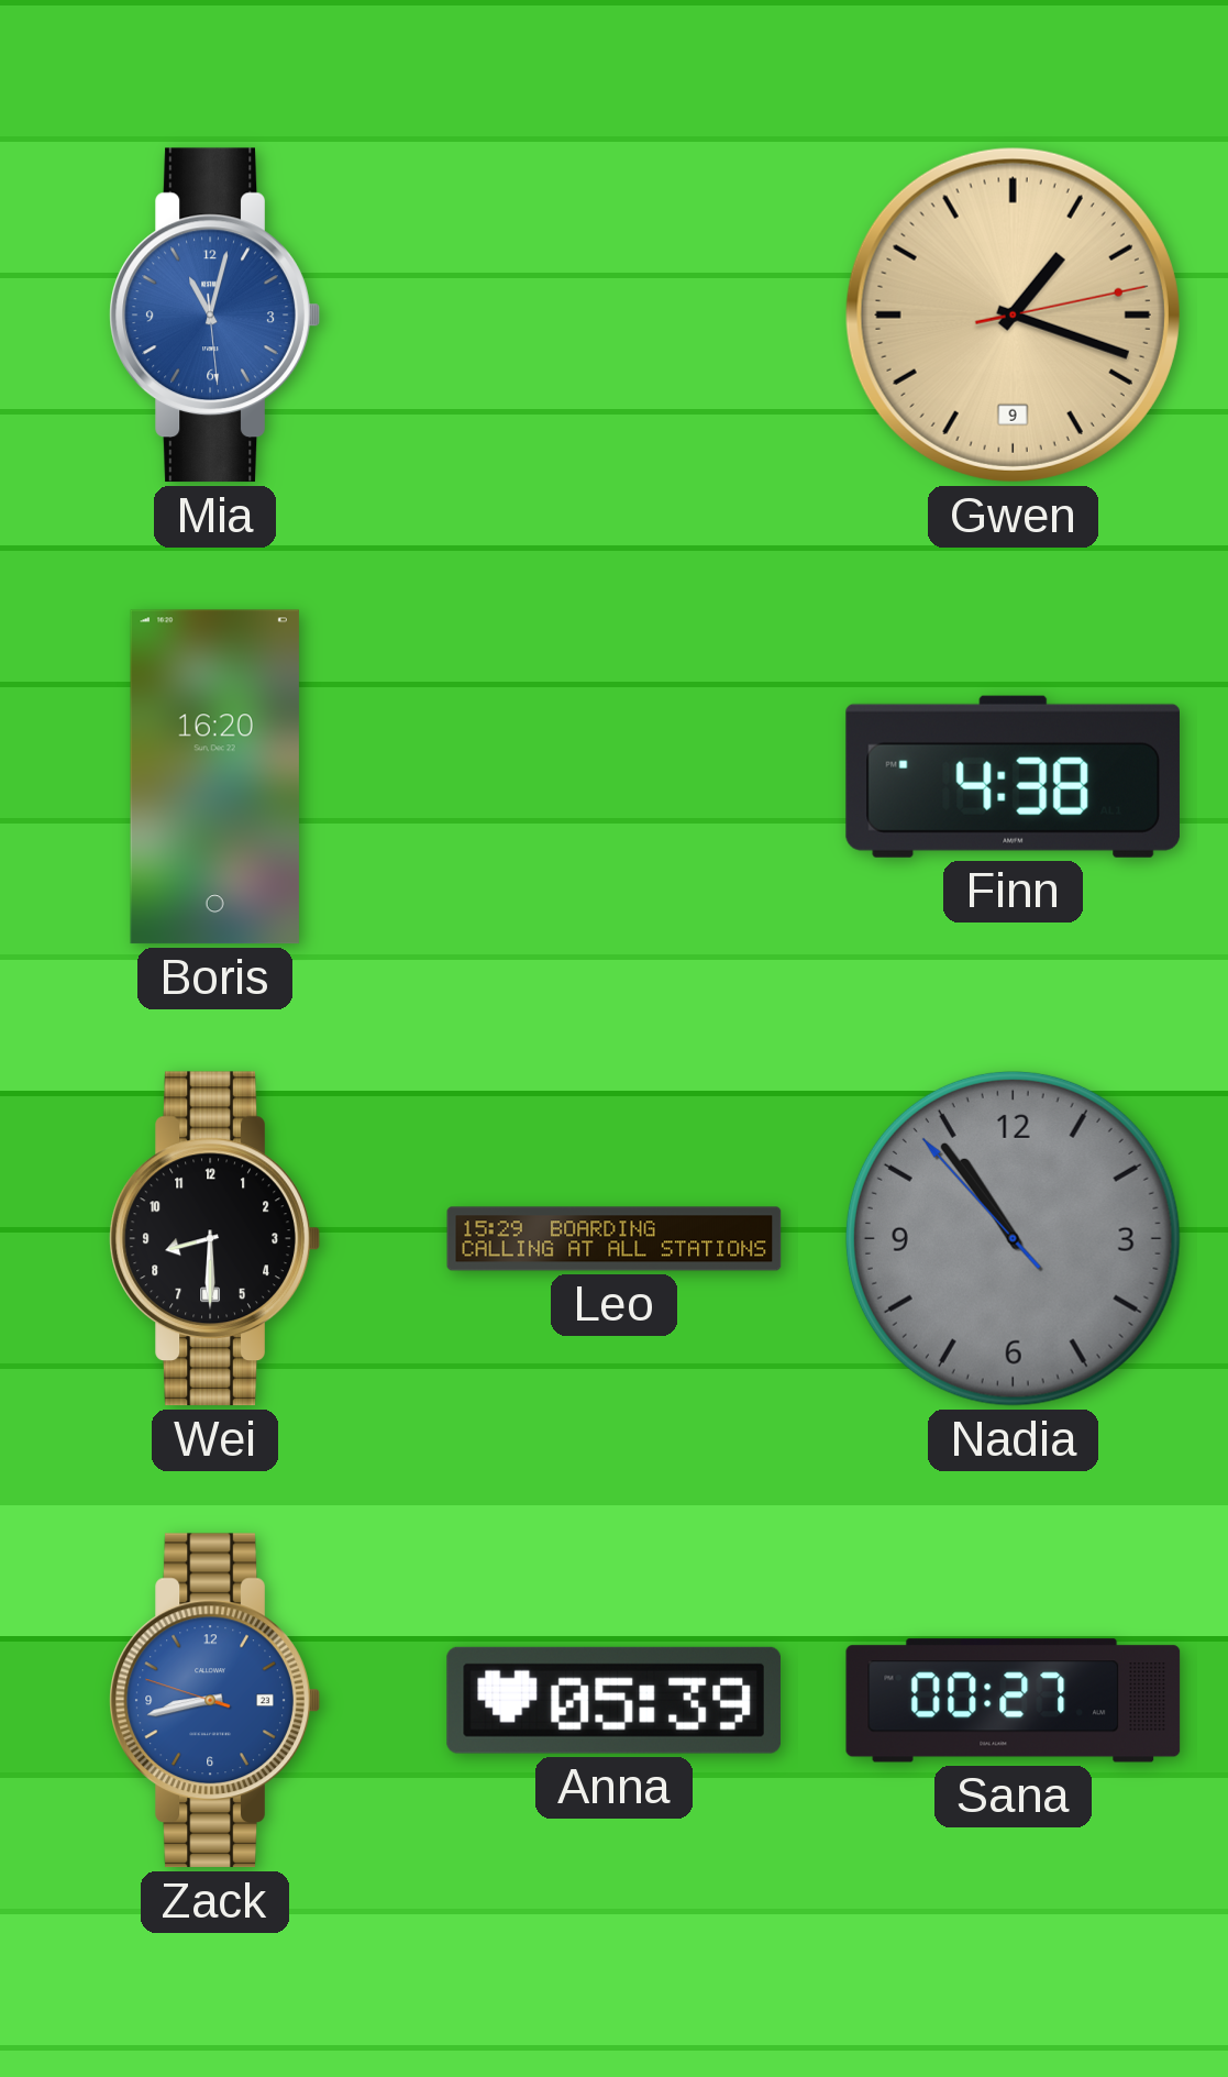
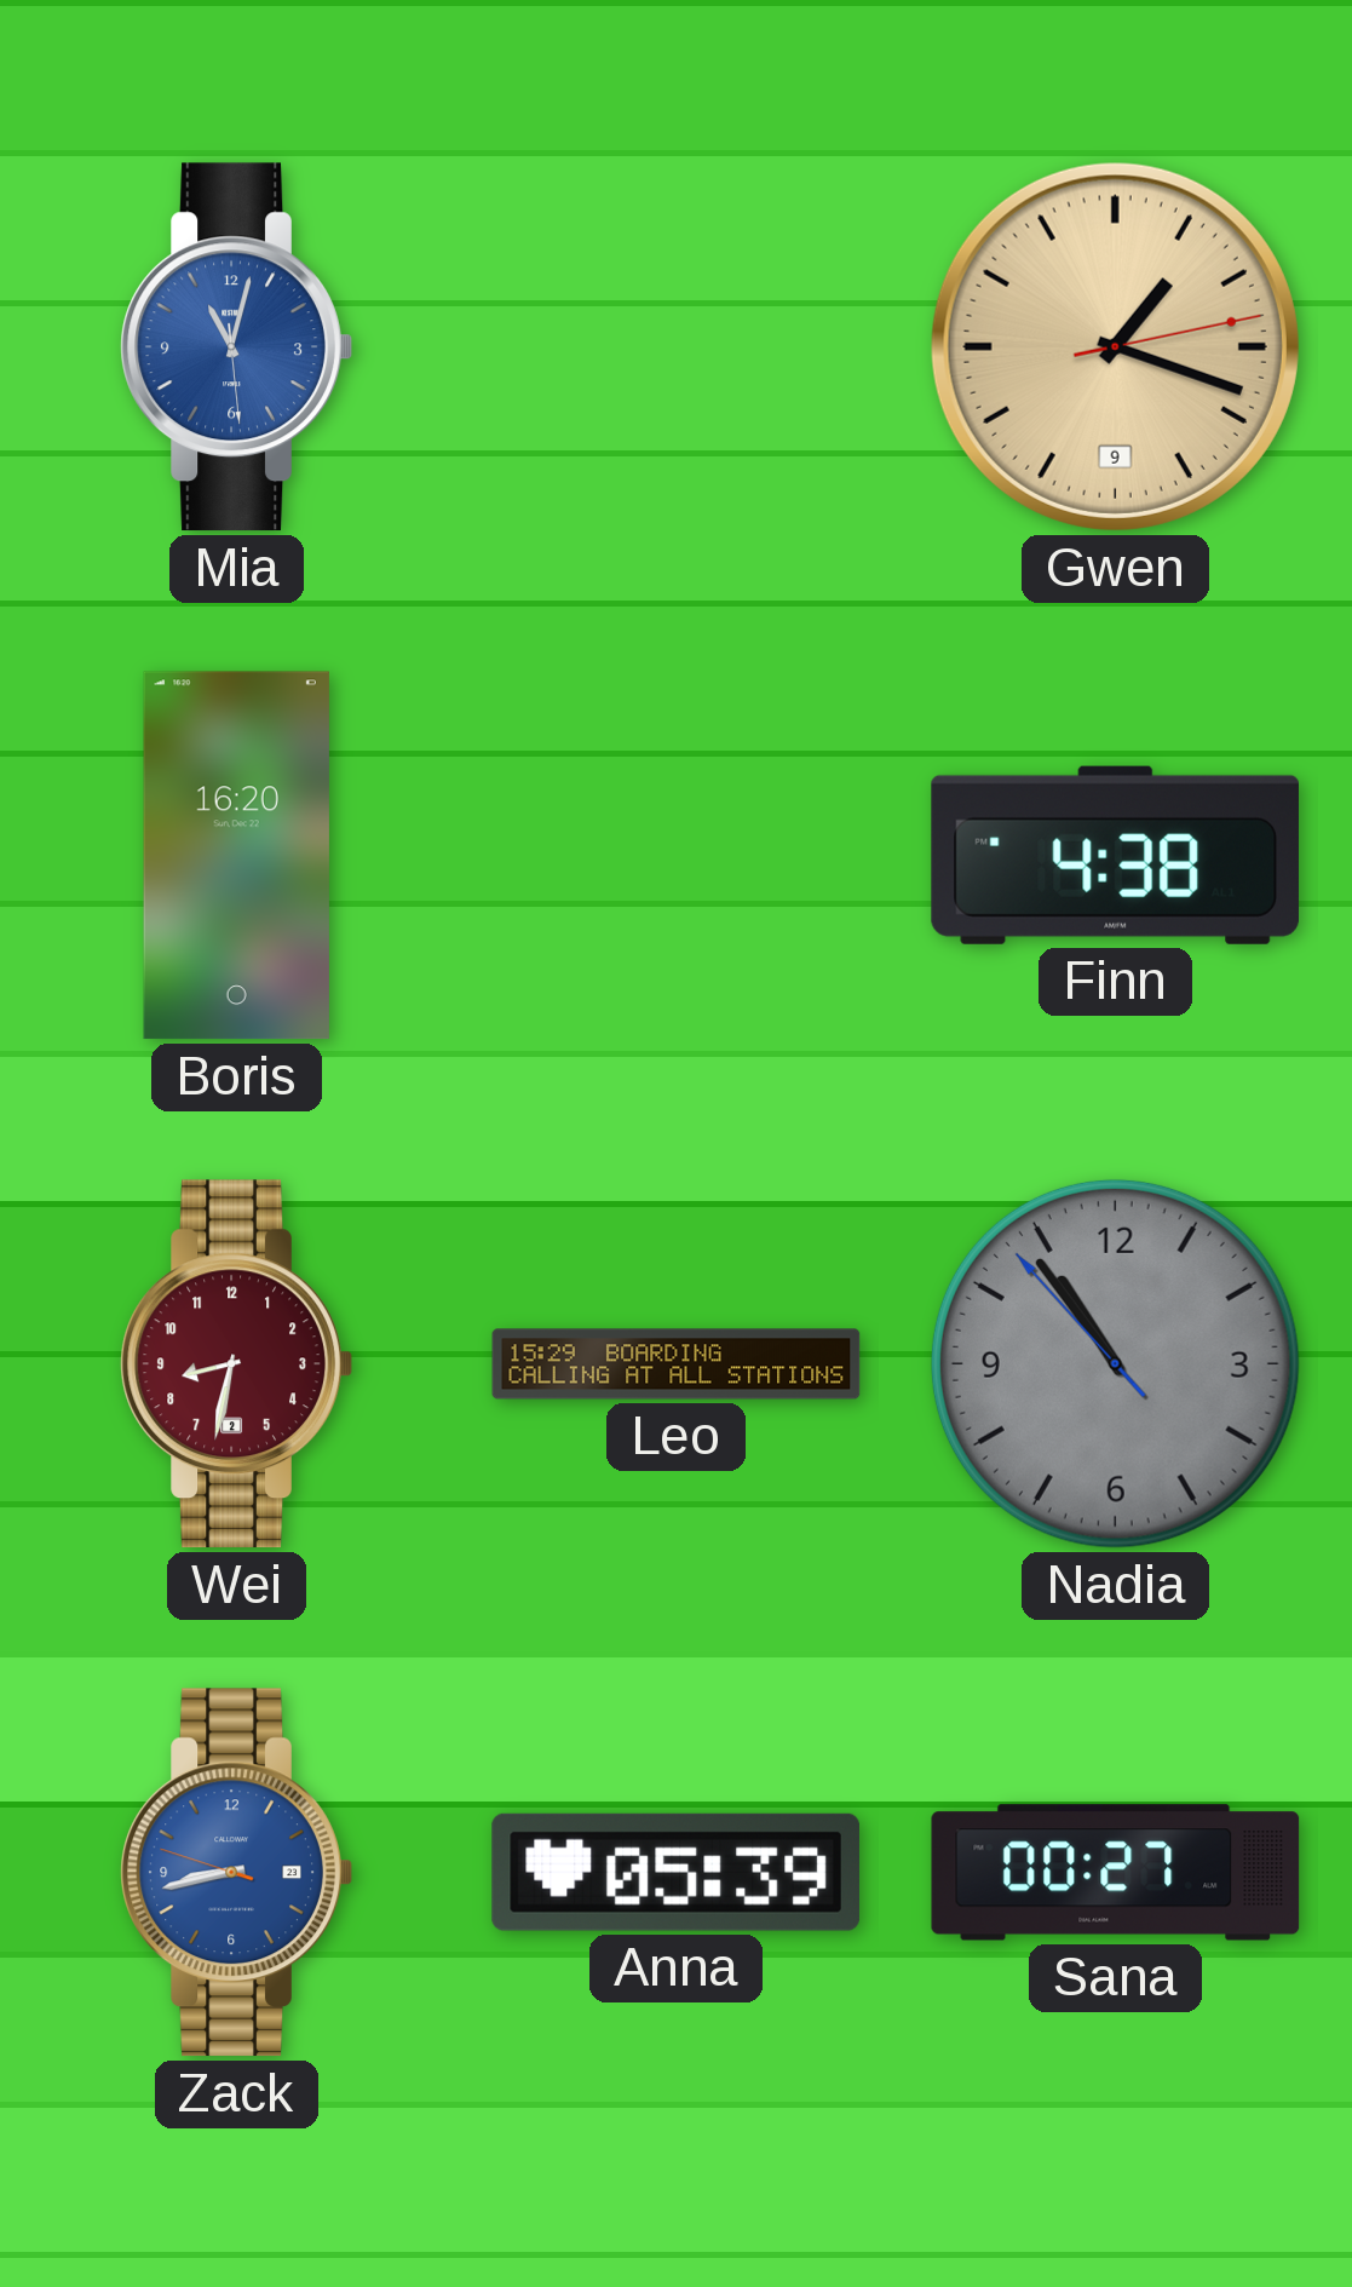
Wei: 8:30 -> 8:32 (236, 1364)
Wei dial: black -> burgundy (236, 1364)
